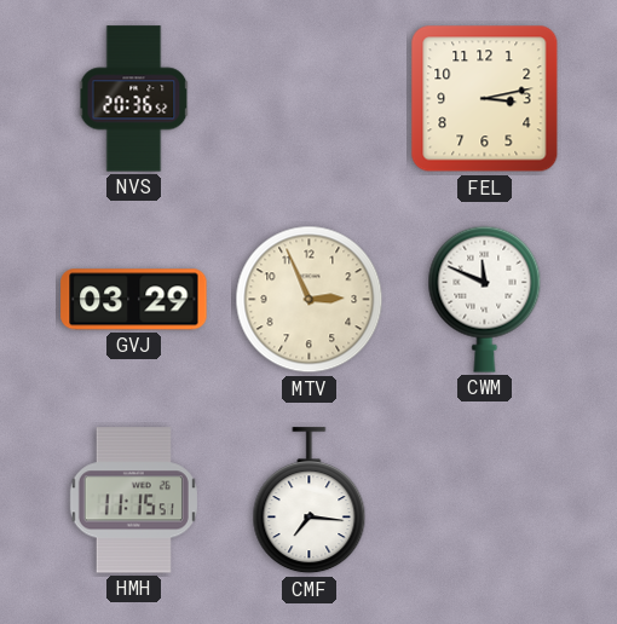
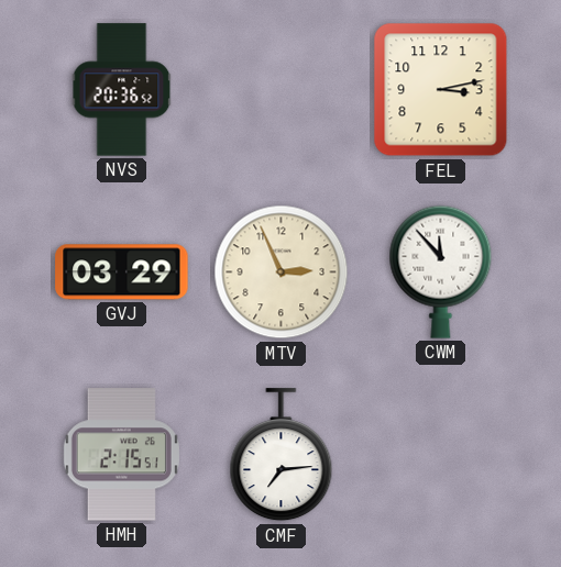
CWM: 11:49 -> 11:53 (441, 271)
HMH: 11:15 -> 2:15 (121, 455)
CMF: 7:16 -> 7:14 (282, 455)
